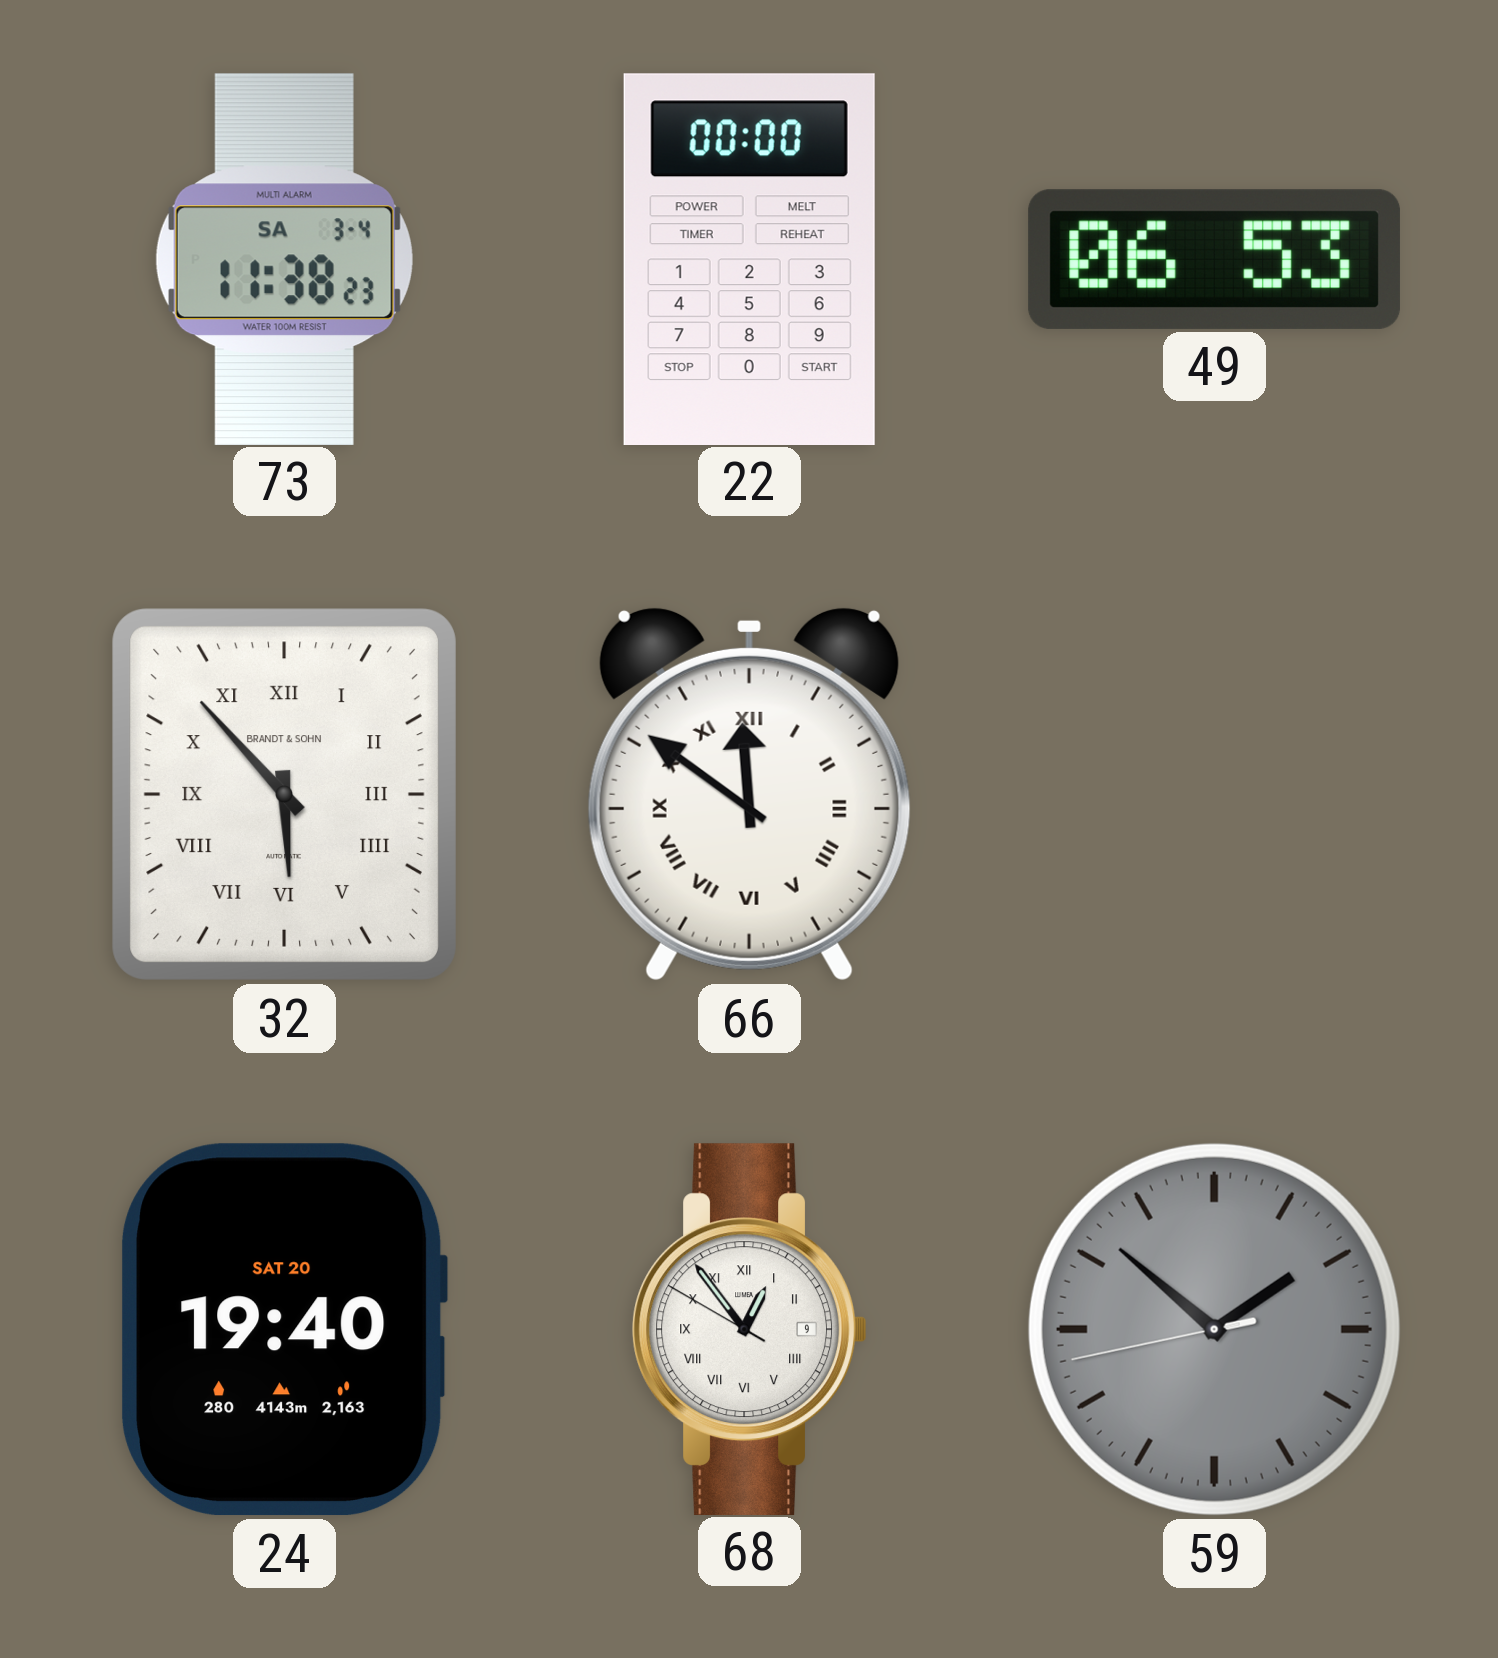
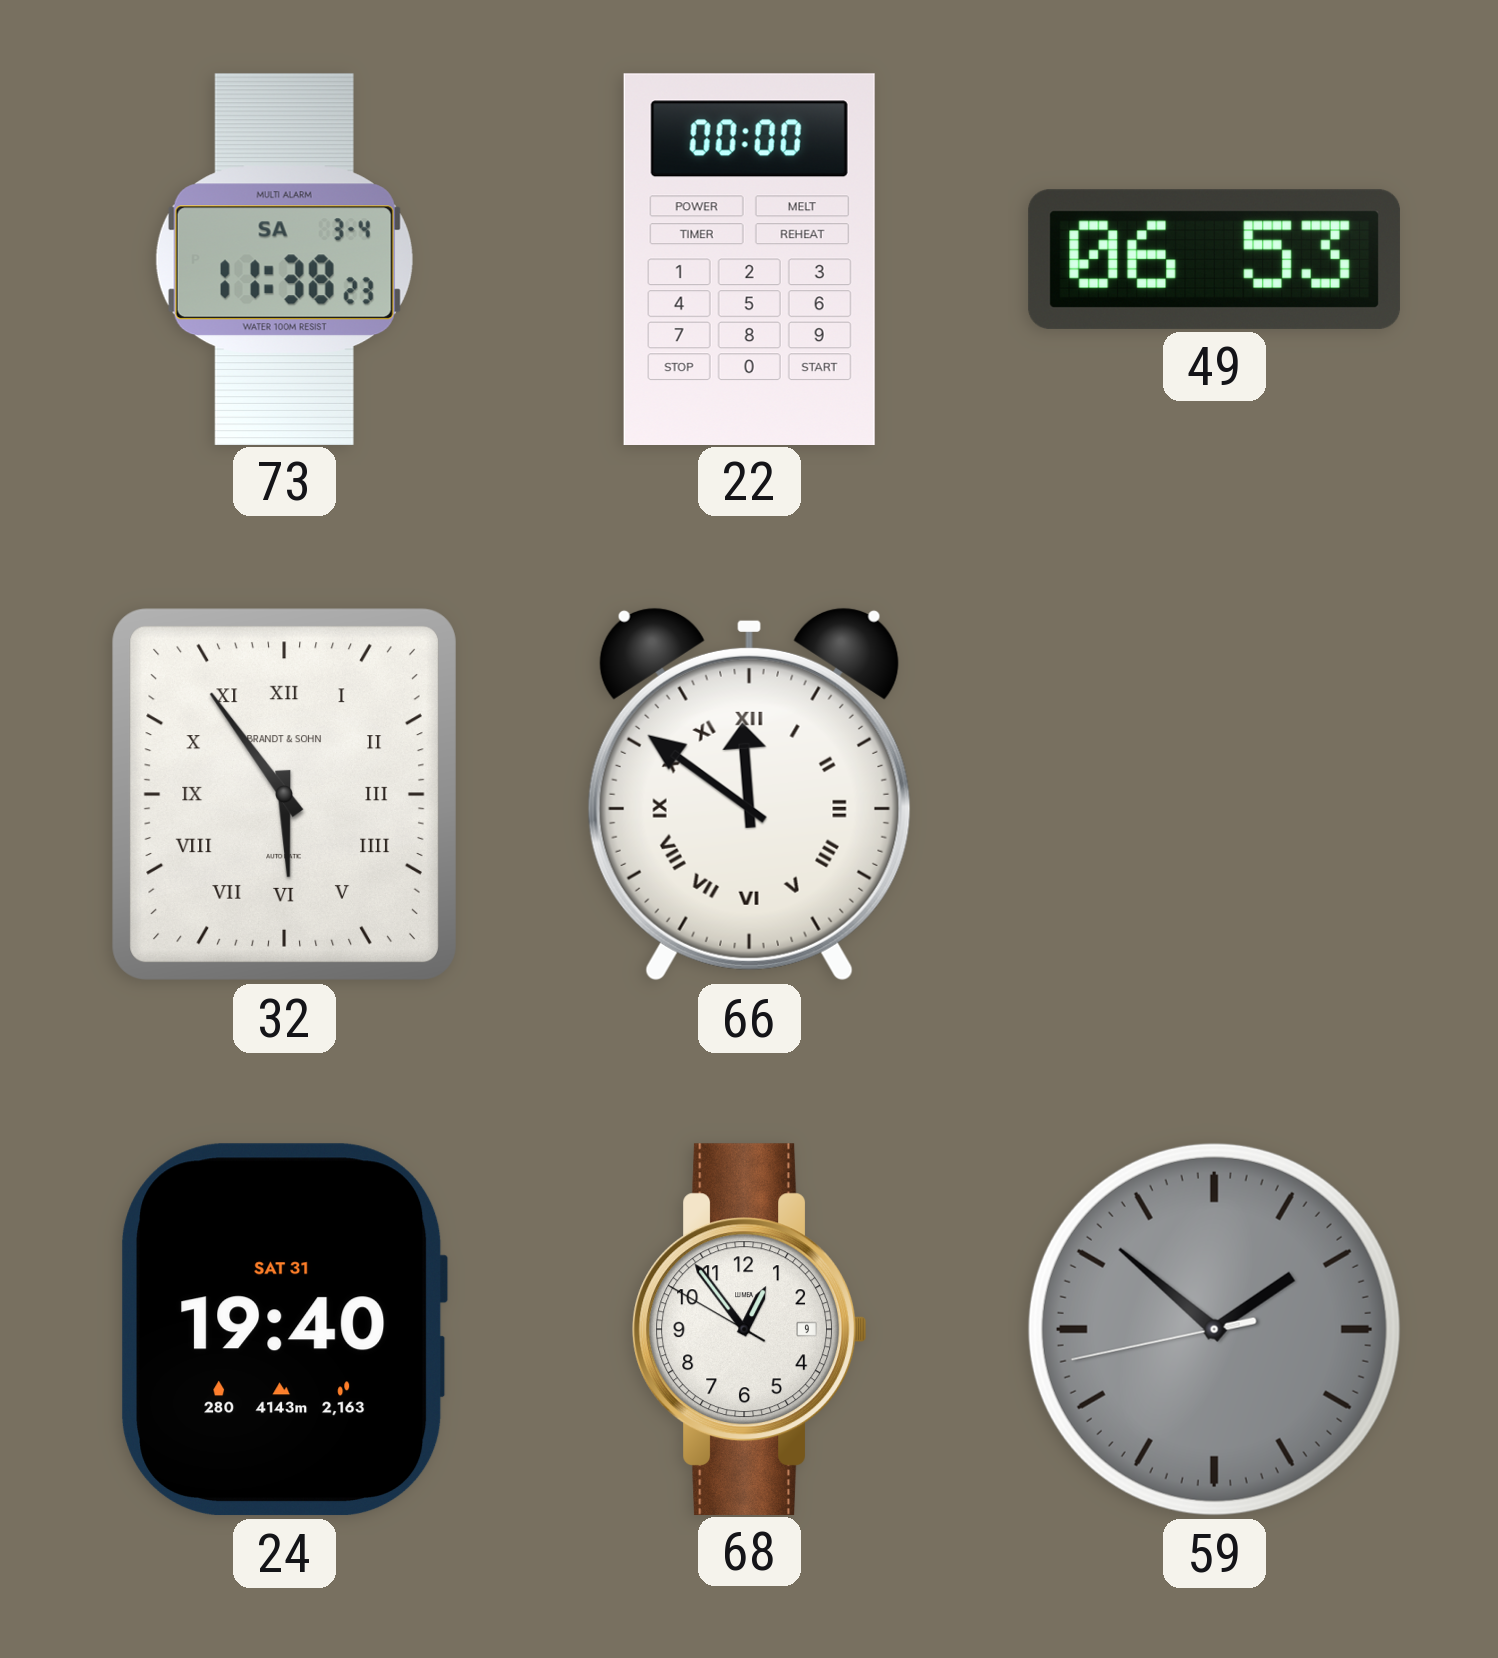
32: 5:53 -> 5:54 (284, 794)
24 date: SAT 20 -> SAT 31 (285, 1330)
68 numerals: Roman -> Arabic (750, 1329)
